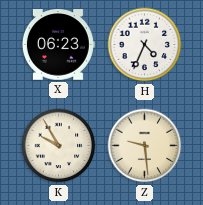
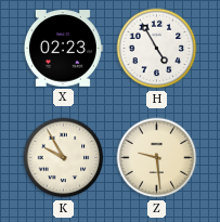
X: 06:23 -> 02:23 (63, 49)
H: 4:34 -> 4:55 (157, 49)
